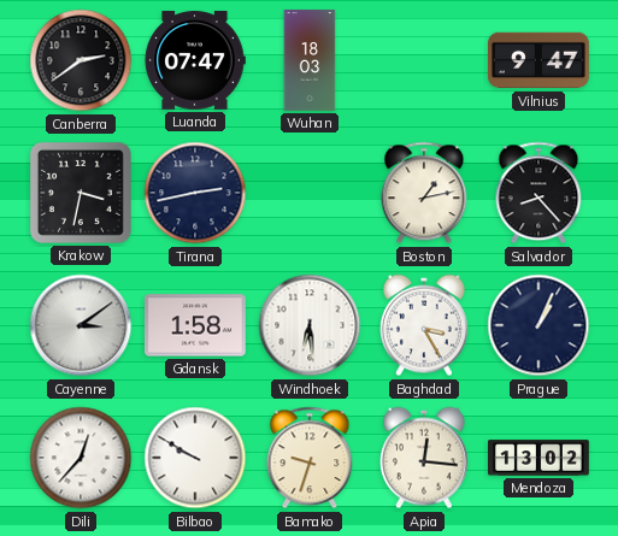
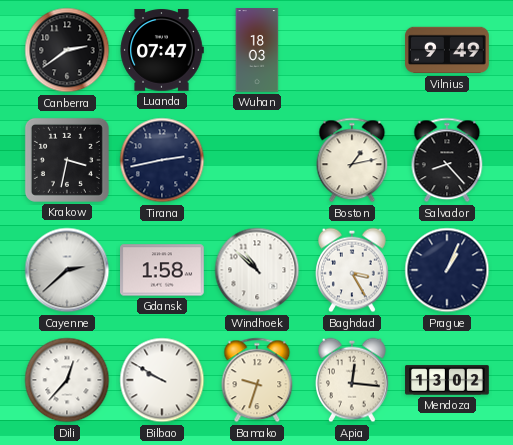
Vilnius: 9:47 -> 9:49 (447, 50)
Cayenne: 3:09 -> 2:38 (67, 270)
Windhoek: 6:29 -> 10:52 (257, 270)
